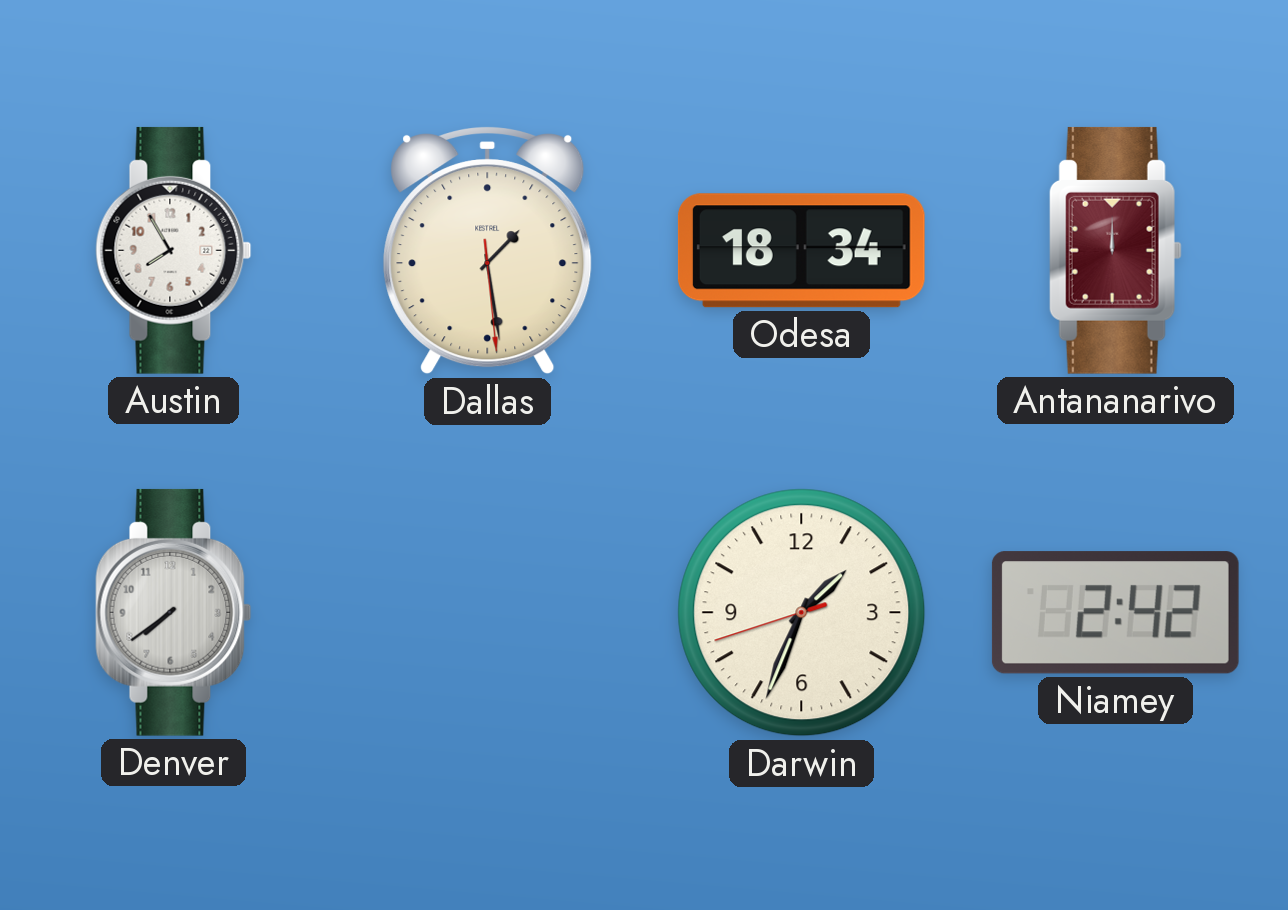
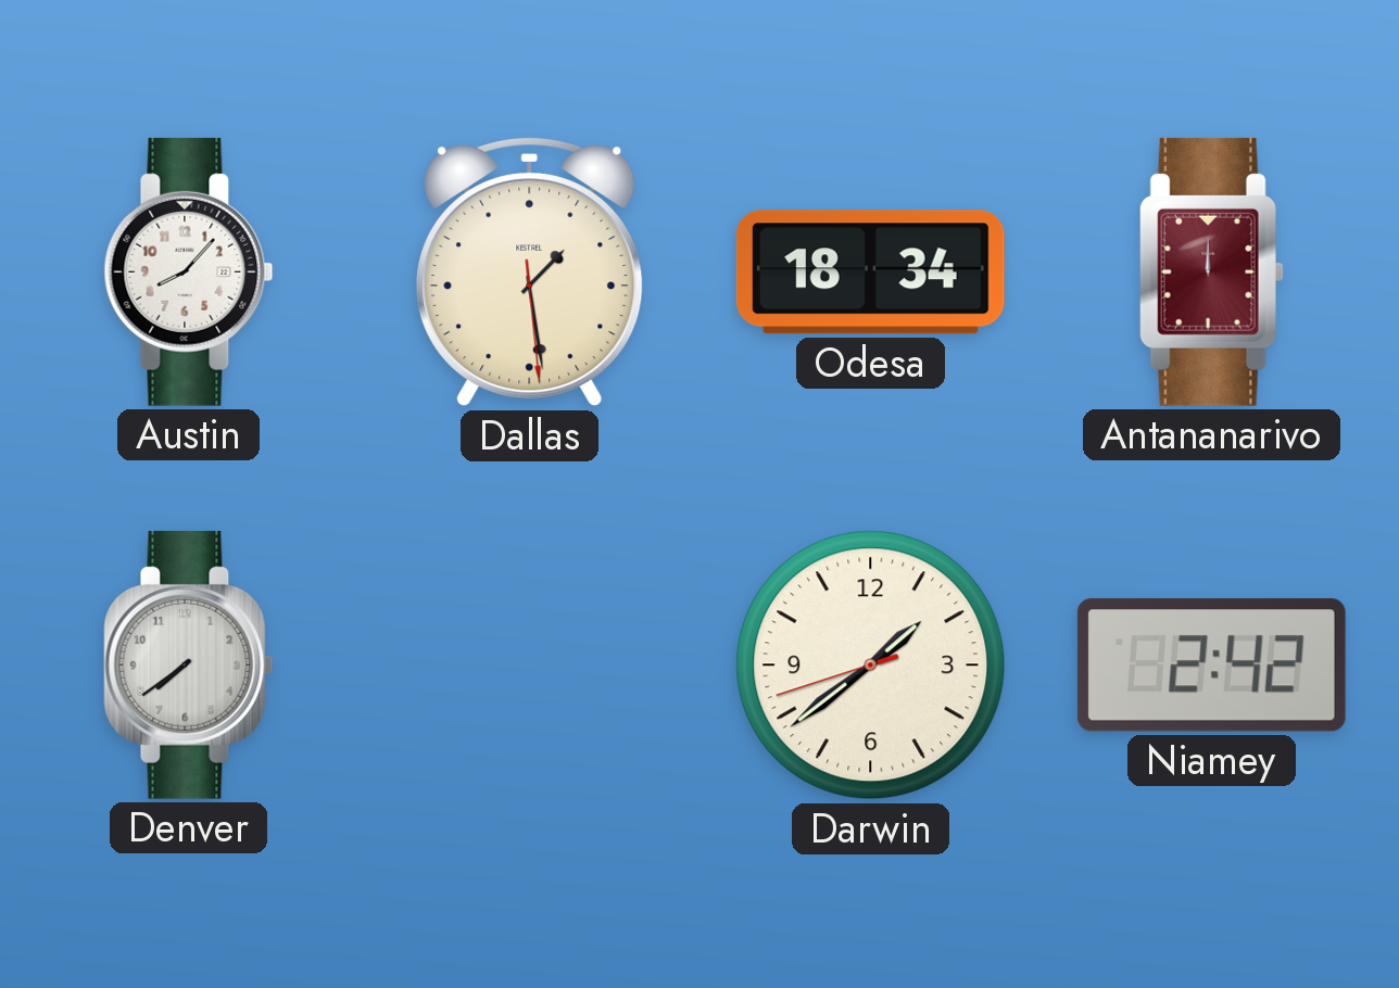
Austin: 7:55 -> 8:07 (189, 271)
Darwin: 1:33 -> 1:38 (871, 666)
